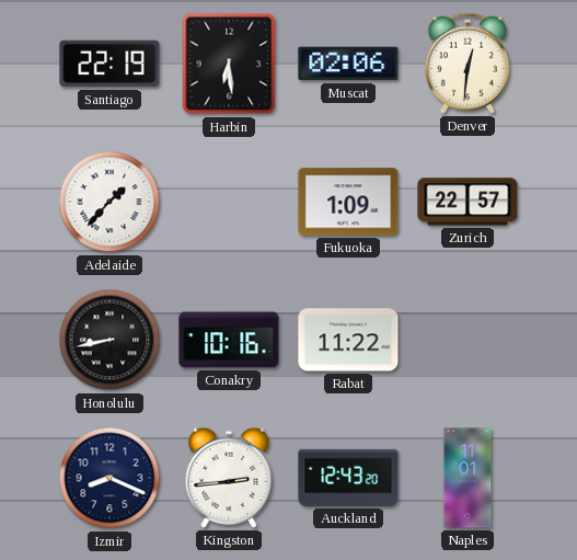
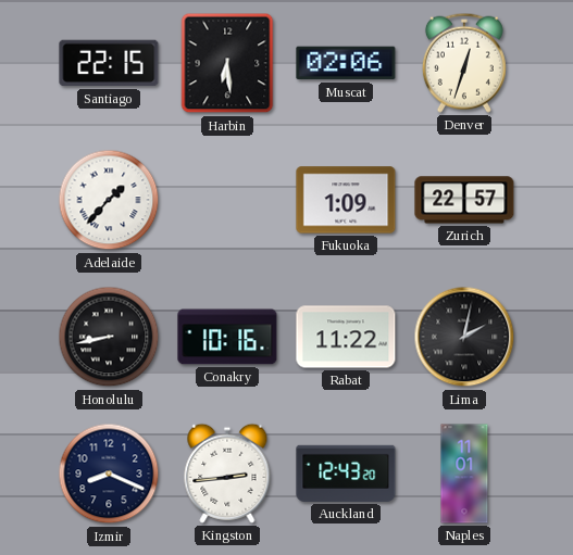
Santiago: 22:19 -> 22:15 (109, 63)
Denver: 12:31 -> 12:33 (464, 63)
Lima: none -> 2:02 (464, 337)
